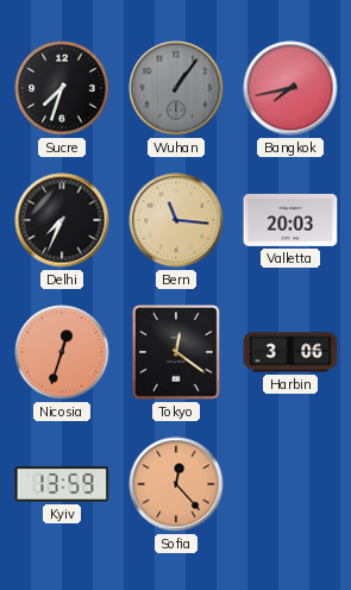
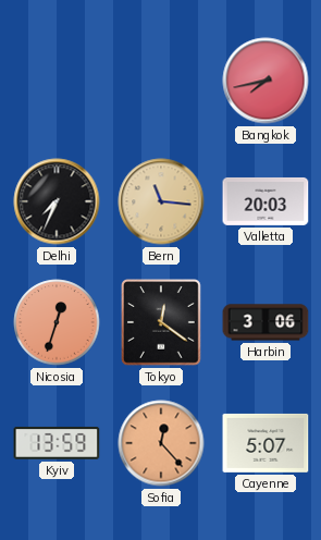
Sucre: 7:33 -> none (62, 88)
Wuhan: 1:06 -> none (176, 88)
Cayenne: none -> 5:07 (266, 443)
